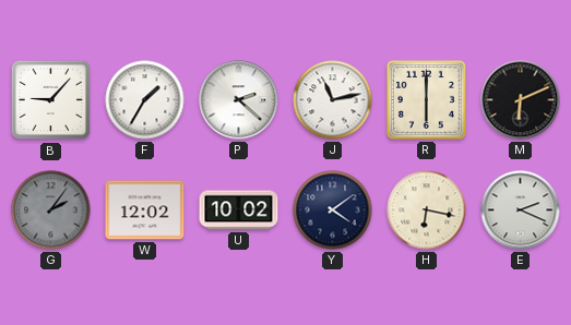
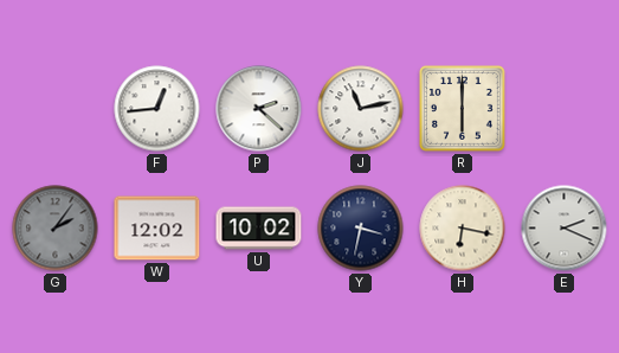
B: 9:07 -> none (51, 100)
F: 1:35 -> 12:44 (157, 109)
M: 6:11 -> none (521, 100)
Y: 4:09 -> 3:32 (361, 229)
